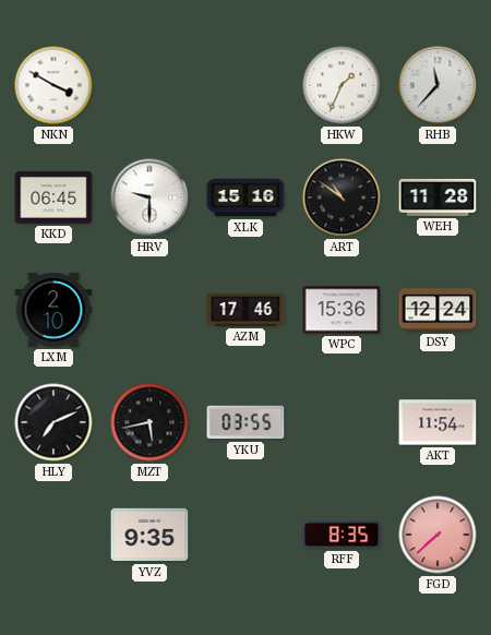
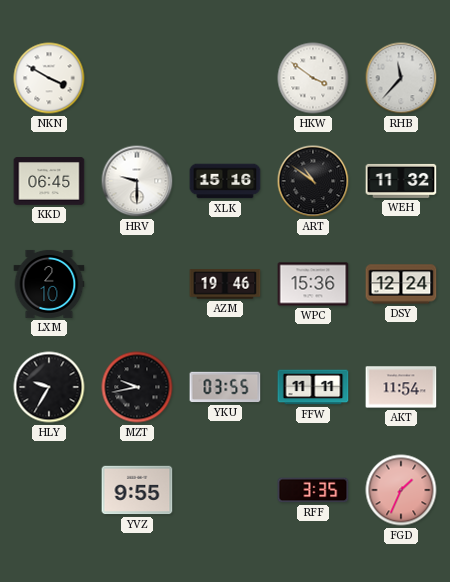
HKW: 1:34 -> 3:51 (313, 78)
WEH: 11:28 -> 11:32 (401, 181)
AZM: 17:46 -> 19:46 (225, 284)
HLY: 7:11 -> 9:35 (49, 387)
MZT: 5:43 -> 9:43 (137, 387)
FFW: none -> 11:11 (313, 387)
YVZ: 9:35 -> 9:55 (137, 490)
RFF: 8:35 -> 3:35 (313, 490)
FGD: 7:38 -> 1:34 (401, 490)
